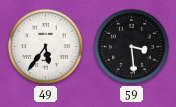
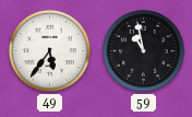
59: 3:29 -> 10:58 (143, 50)
